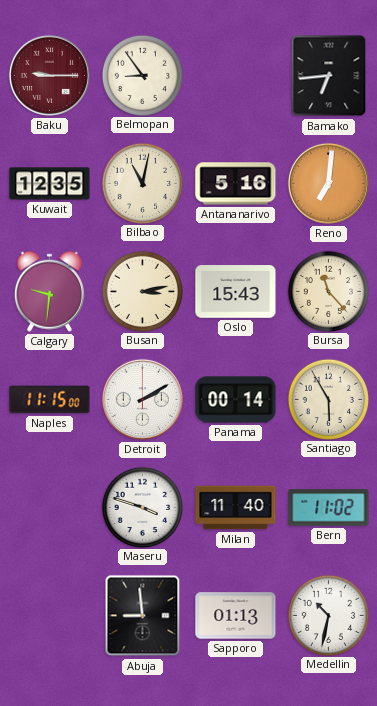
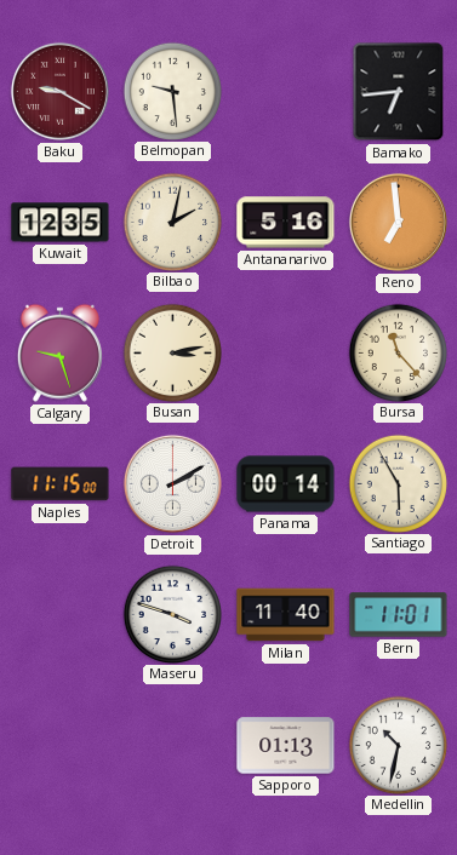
Baku: 9:15 -> 9:20 (59, 91)
Belmopan: 8:54 -> 9:29 (172, 91)
Bilbao: 11:02 -> 2:02 (172, 222)
Reno: 7:01 -> 6:59 (398, 222)
Calgary: 9:31 -> 9:27 (59, 352)
Oslo: 15:43 -> none (236, 292)
Bern: 11:02 -> 11:01 (399, 615)
Abuja: 8:59 -> none (143, 616)
